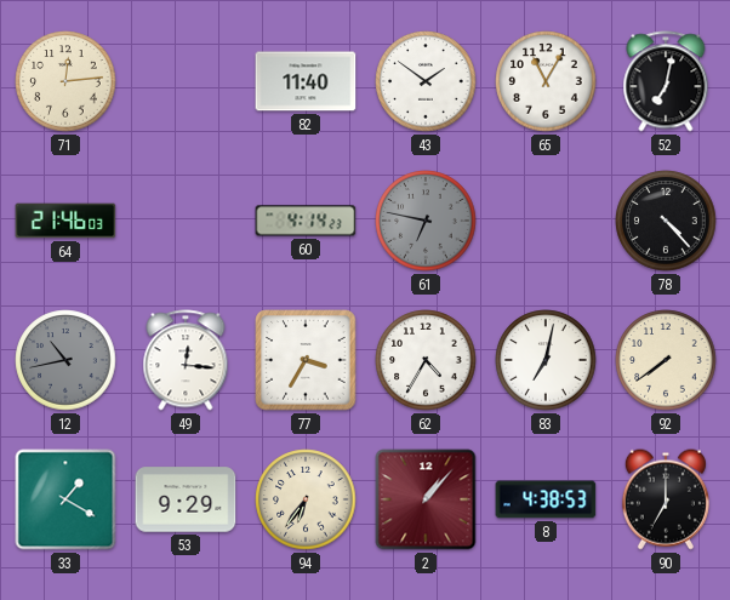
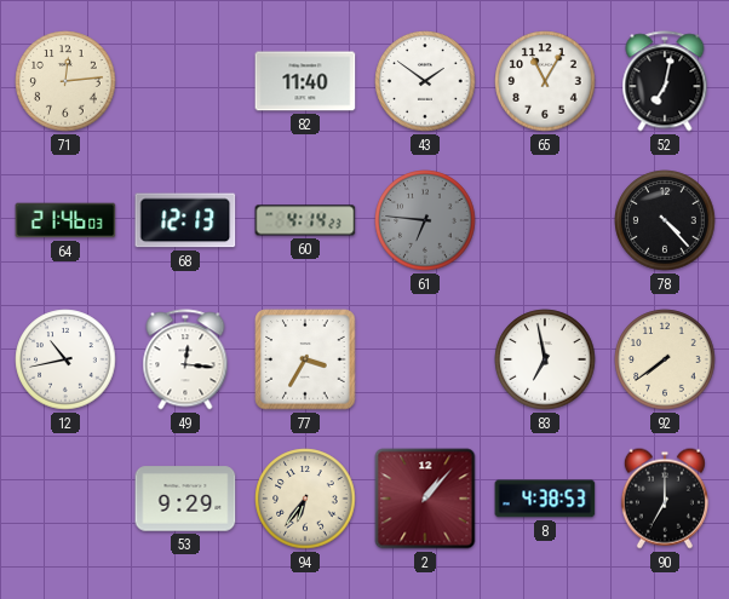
68: none -> 12:13 (185, 220)
61: 6:47 -> 6:46 (425, 220)
12 dial: grey -> white (65, 359)
62: 4:35 -> none (426, 360)
83: 7:02 -> 6:58 (545, 359)
33: 1:20 -> none (65, 499)
